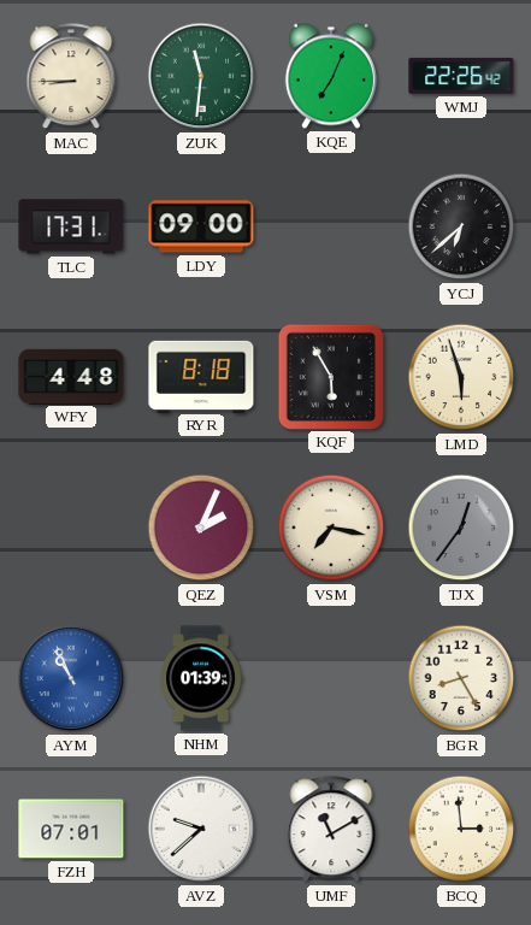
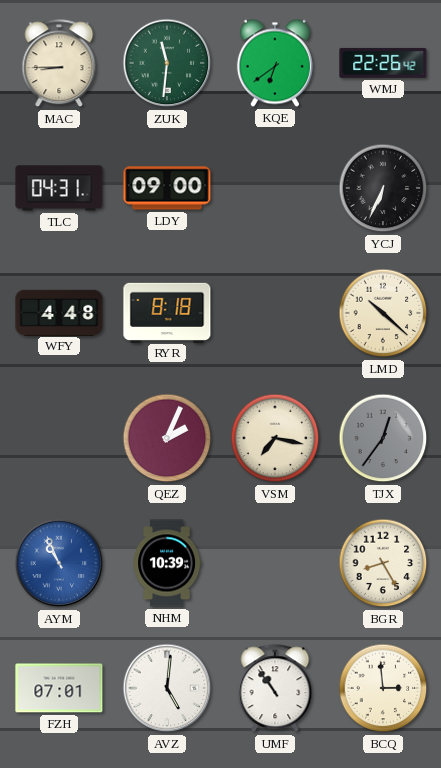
KQE: 7:04 -> 6:39 (275, 63)
TLC: 17:31 -> 04:31 (59, 188)
YCJ: 6:38 -> 6:34 (383, 188)
KQF: 5:55 -> none (330, 376)
LMD: 5:57 -> 10:22 (383, 313)
NHM: 01:39 -> 10:39 (167, 563)
AVZ: 9:38 -> 5:01 (167, 688)
UMF: 11:10 -> 10:54 (275, 689)
